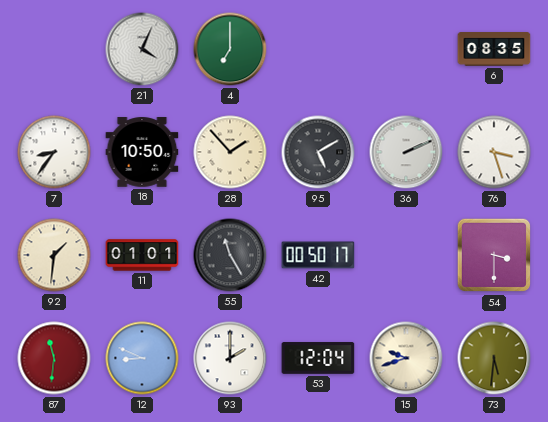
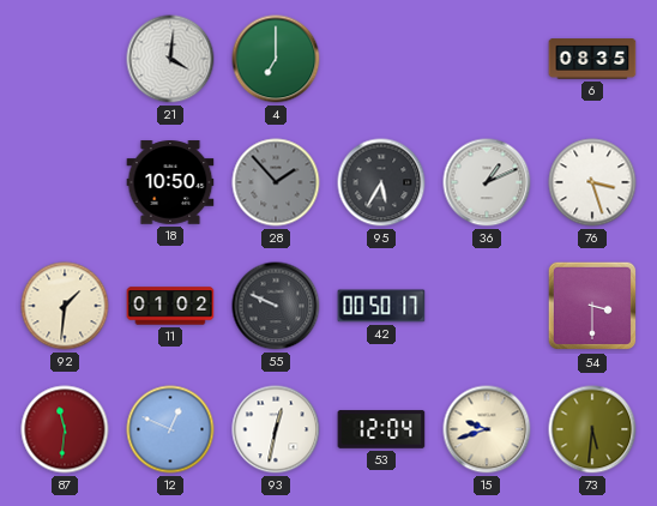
21: 4:04 -> 4:01 (170, 59)
7: 8:36 -> none (54, 152)
28 dial: cream -> grey (276, 182)
95: 5:10 -> 5:35 (381, 182)
36: 2:11 -> 1:11 (487, 182)
11: 01:01 -> 01:02 (170, 306)
55: 11:25 -> 9:49 (276, 306)
12: 8:49 -> 12:49 (170, 429)
93: 2:00 -> 12:32 (276, 429)
